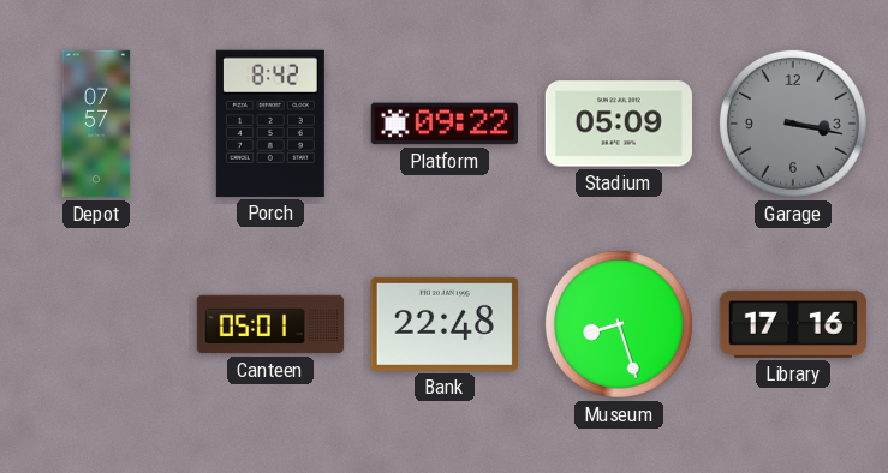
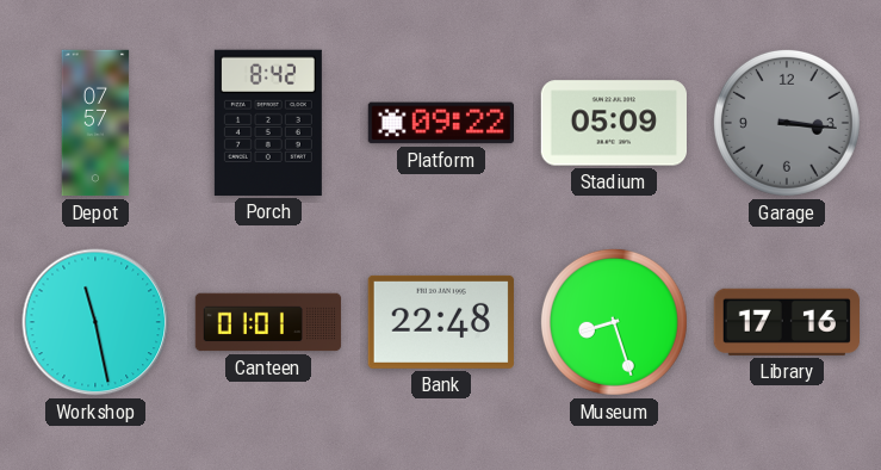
Garage: 3:17 -> 3:16 (787, 123)
Workshop: none -> 11:28 (95, 322)
Canteen: 05:01 -> 01:01 (268, 322)
